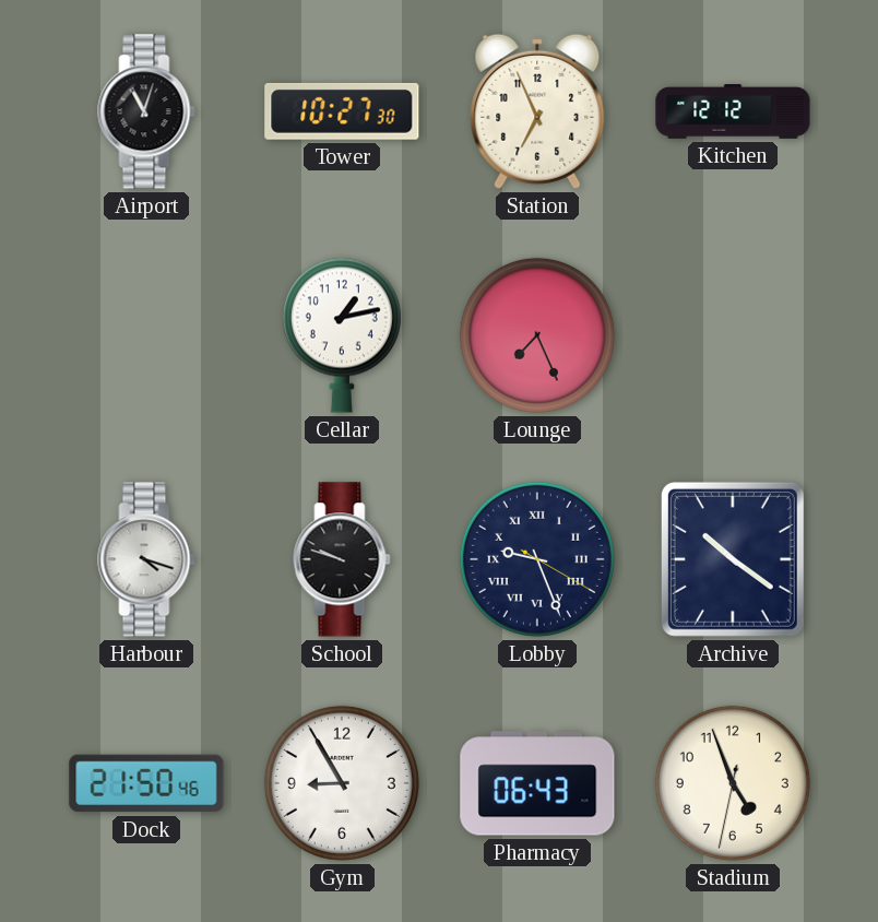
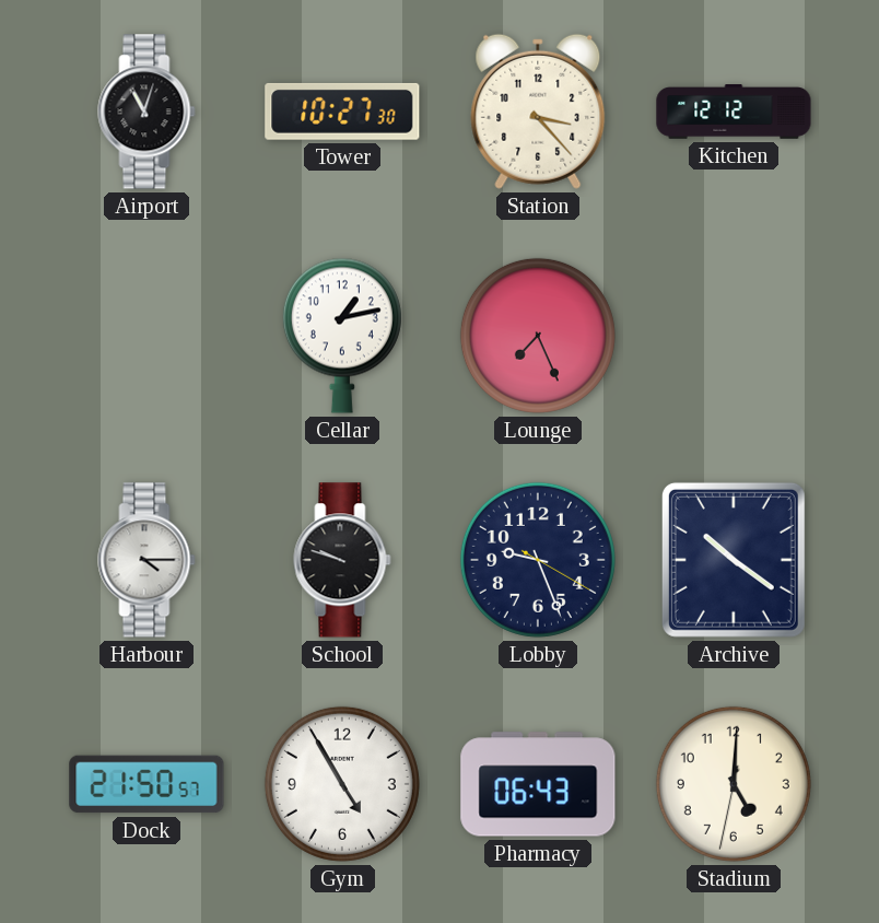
Station: 6:56 -> 3:23 (538, 112)
Harbour: 4:18 -> 4:15 (146, 560)
Lobby numerals: Roman -> Arabic (538, 560)
Dock: 21:50:46 -> 21:50:57 (146, 784)
Gym: 8:55 -> 4:55 (342, 784)
Stadium: 4:56 -> 5:00 (734, 784)
